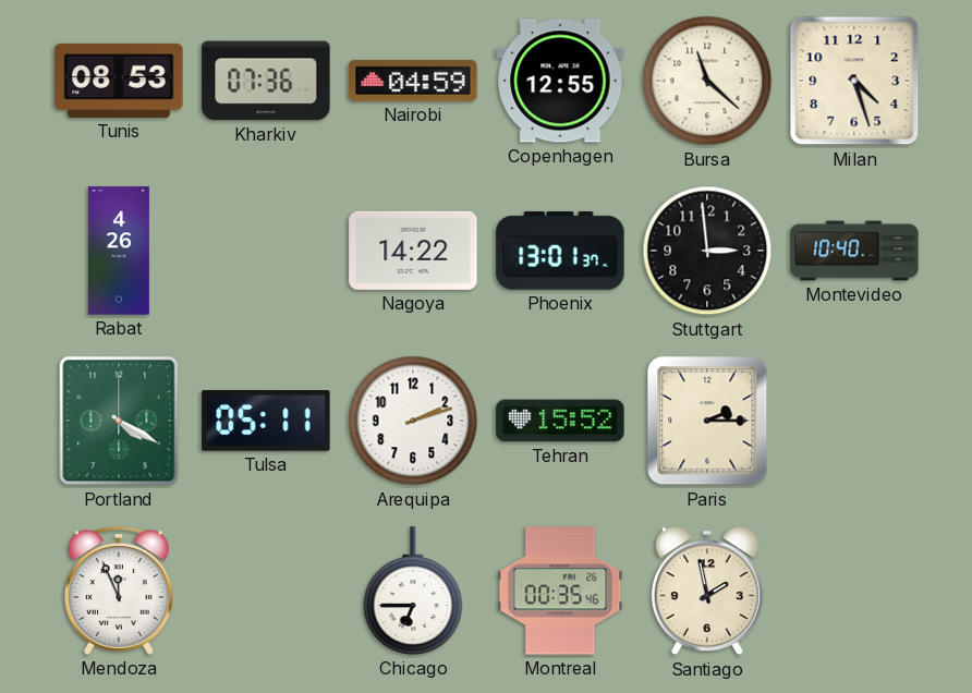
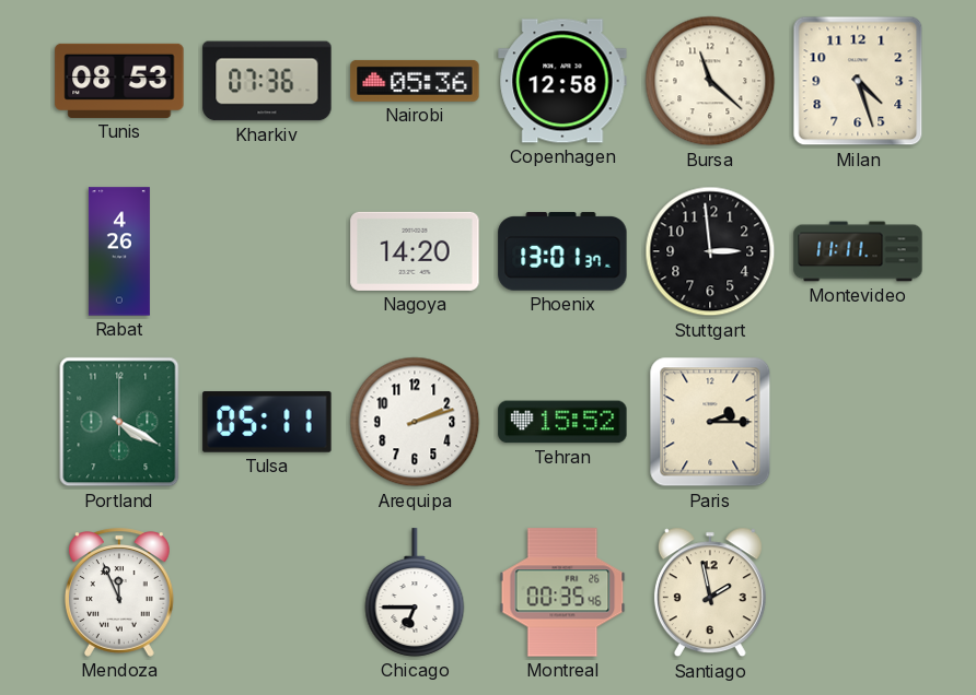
Nairobi: 04:59 -> 05:36 (415, 81)
Copenhagen: 12:55 -> 12:58 (562, 81)
Nagoya: 14:22 -> 14:20 (415, 251)
Montevideo: 10:40 -> 11:11 (858, 251)
